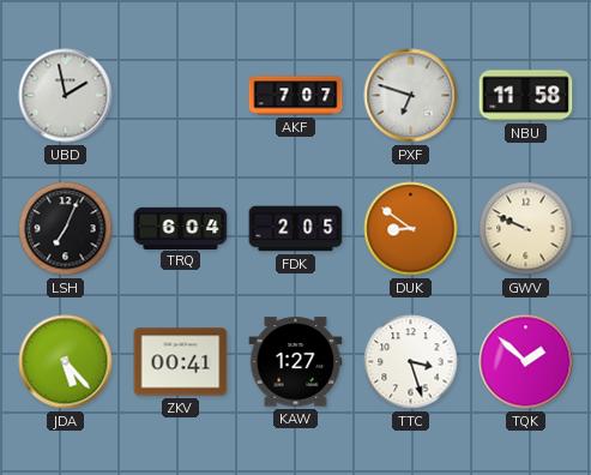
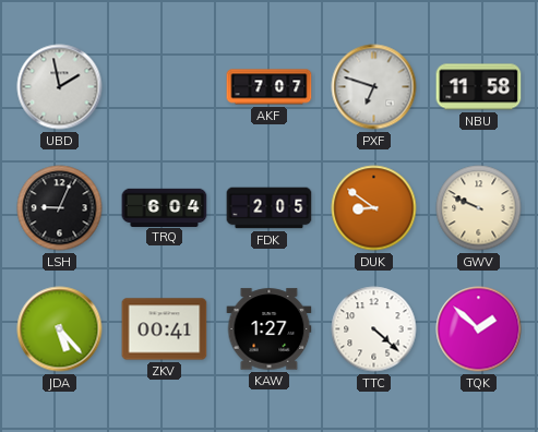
LSH: 7:04 -> 9:04 (60, 208)
TTC: 3:27 -> 4:22 (374, 329)
